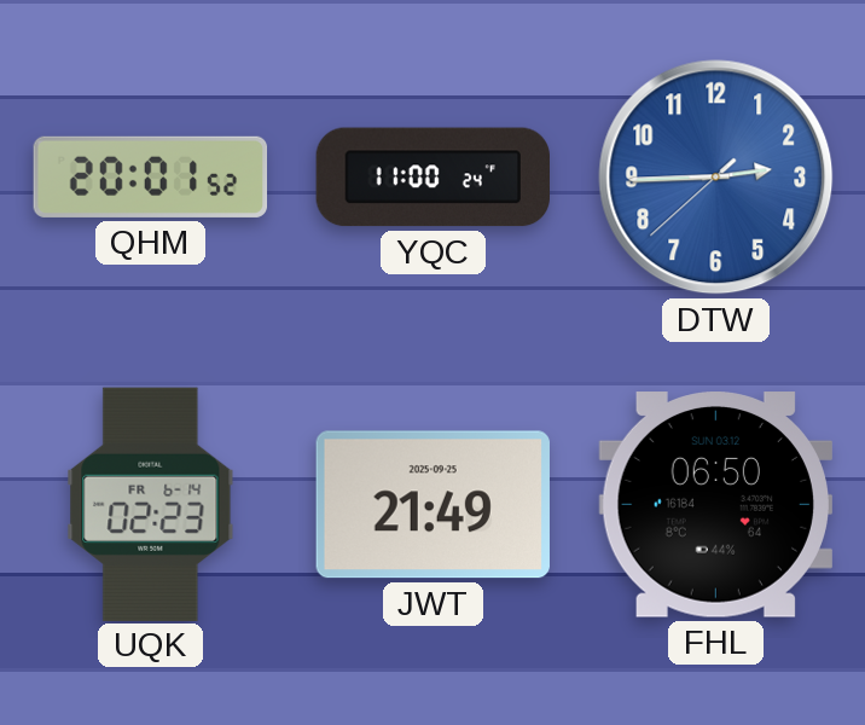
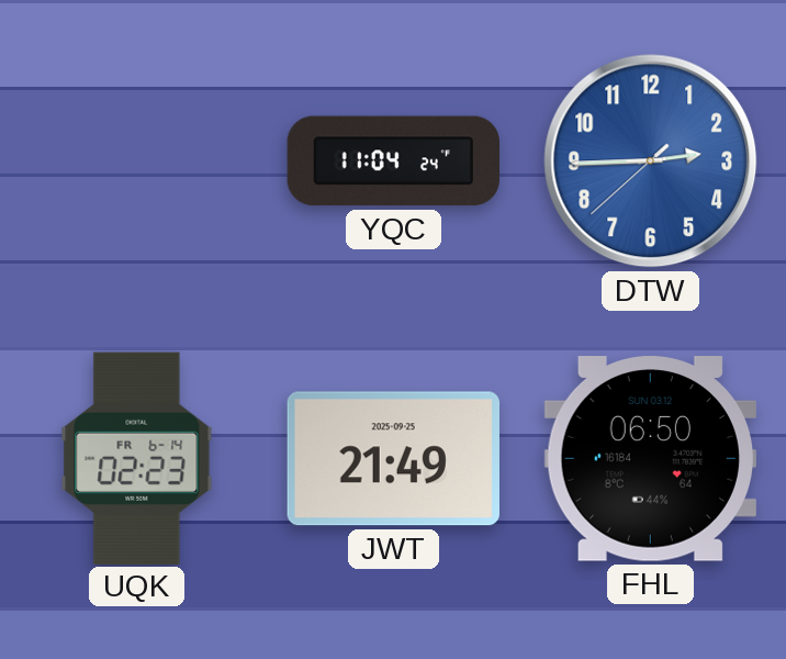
QHM: 20:01 -> none (151, 176)
YQC: 11:00 -> 11:04 (393, 161)
